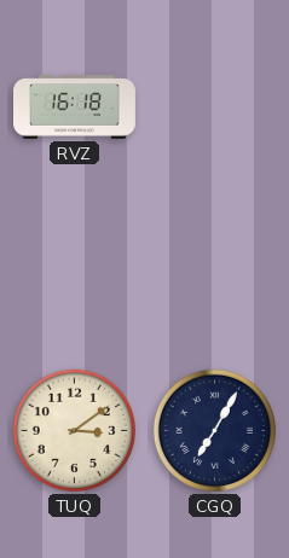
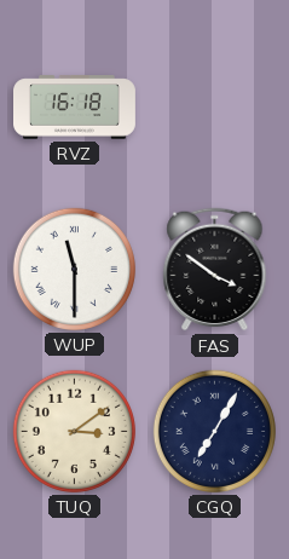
WUP: none -> 11:30 (74, 269)
FAS: none -> 3:51 (215, 270)
